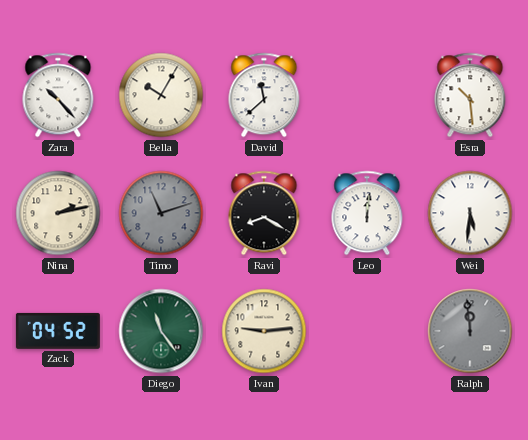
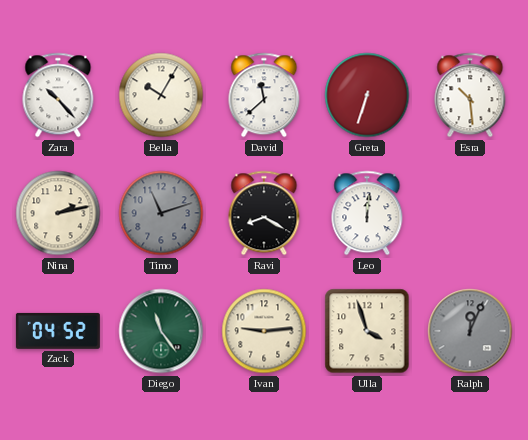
Greta: none -> 6:33 (367, 95)
Wei: 5:31 -> none (470, 213)
Ulla: none -> 3:57 (367, 331)
Ralph: 11:59 -> 12:04 (470, 331)
